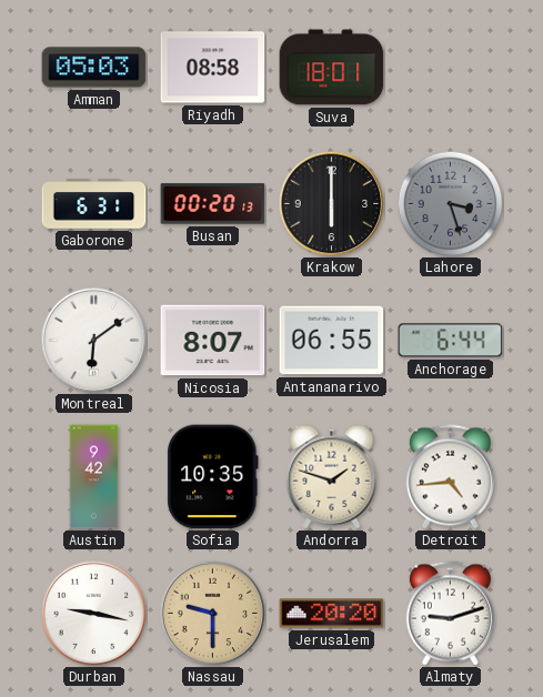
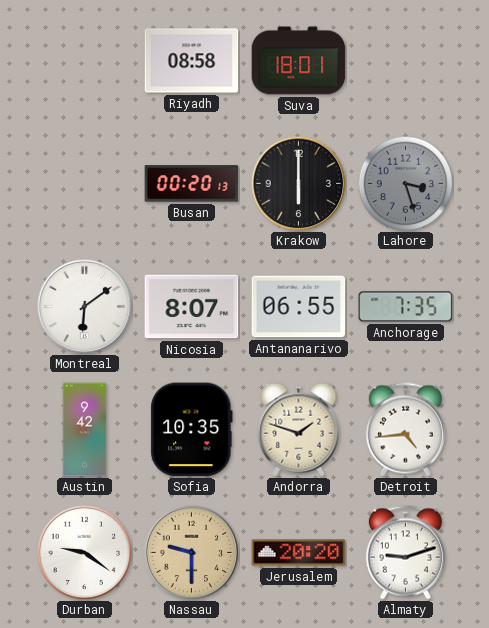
Amman: 05:03 -> none (94, 68)
Gaborone: 6:31 -> none (94, 204)
Anchorage: 6:44 -> 7:35 (406, 307)
Durban: 9:17 -> 9:21 (84, 552)
